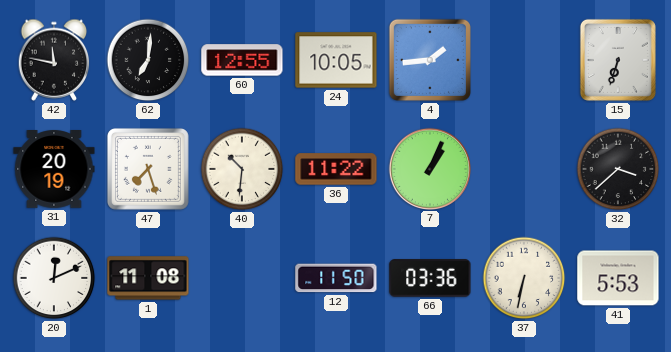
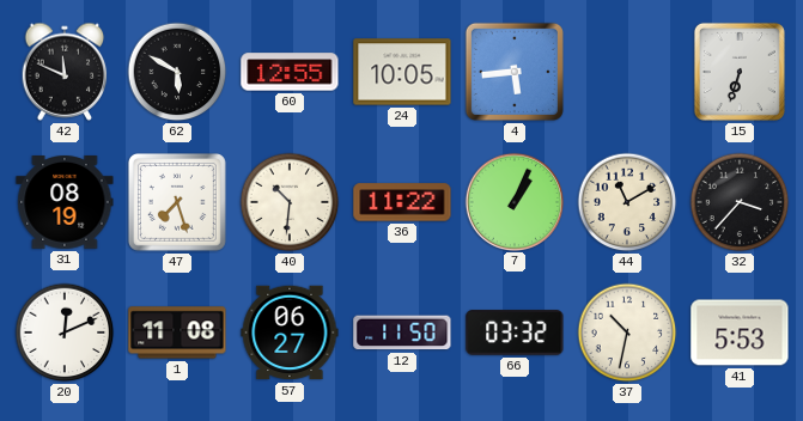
42: 11:47 -> 11:49 (65, 72)
62: 7:01 -> 5:50 (177, 72)
4: 1:44 -> 5:44 (515, 72)
31: 20:19 -> 08:19 (65, 203)
44: none -> 11:10 (627, 202)
32: 3:38 -> 3:37 (740, 202)
57: none -> 06:27 (290, 332)
66: 03:36 -> 03:32 (515, 332)
37: 6:32 -> 10:32 (627, 332)
